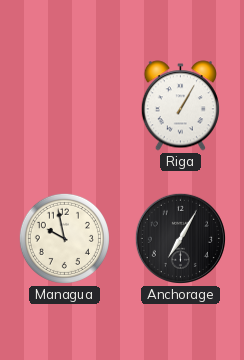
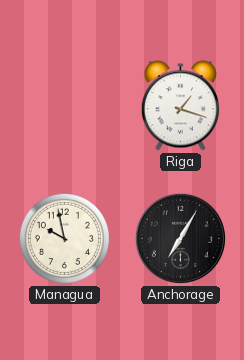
Riga: 1:05 -> 1:18 (180, 106)
